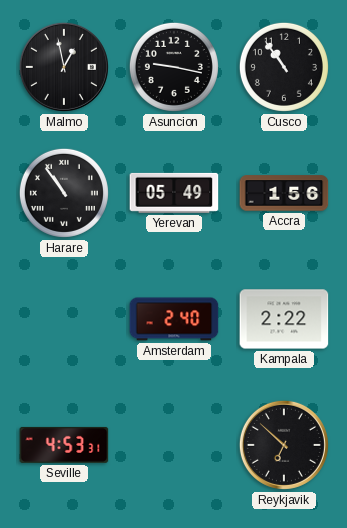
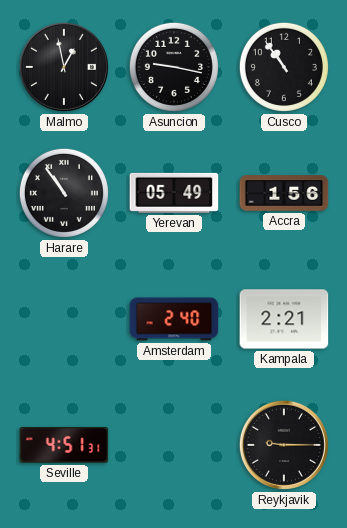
Kampala: 2:22 -> 2:21 (284, 319)
Seville: 4:53 -> 4:51 (64, 445)
Reykjavik: 6:52 -> 9:15 (284, 445)
